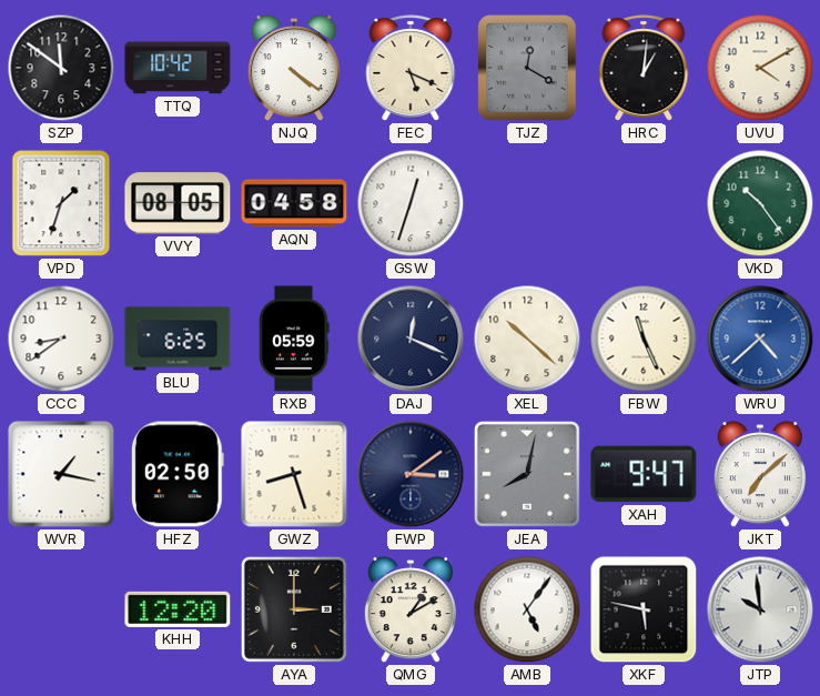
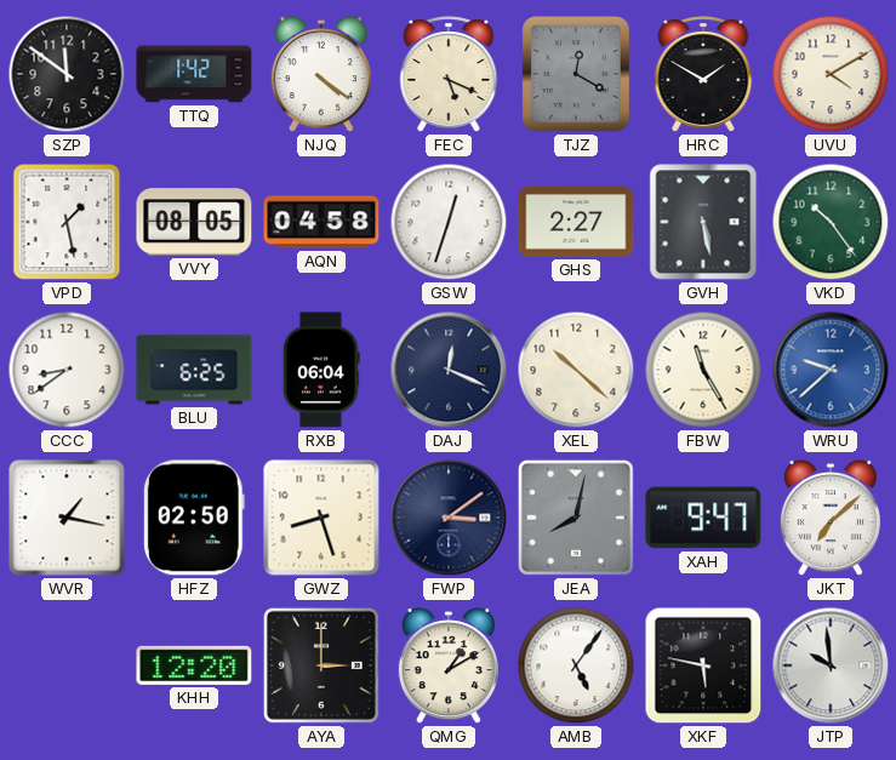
TTQ: 10:42 -> 1:42 (194, 74)
HRC: 1:01 -> 1:50 (703, 74)
VPD: 1:33 -> 1:28 (67, 222)
GHS: none -> 2:27 (576, 223)
GVH: none -> 5:28 (703, 222)
RXB: 05:59 -> 06:04 (321, 370)
FBW: 11:26 -> 11:25 (703, 370)
WRU: 4:38 -> 9:38 (831, 370)
